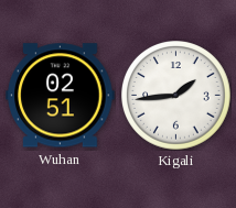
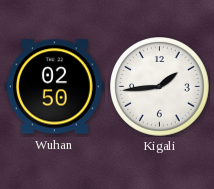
Wuhan: 02:51 -> 02:50 (55, 87)
